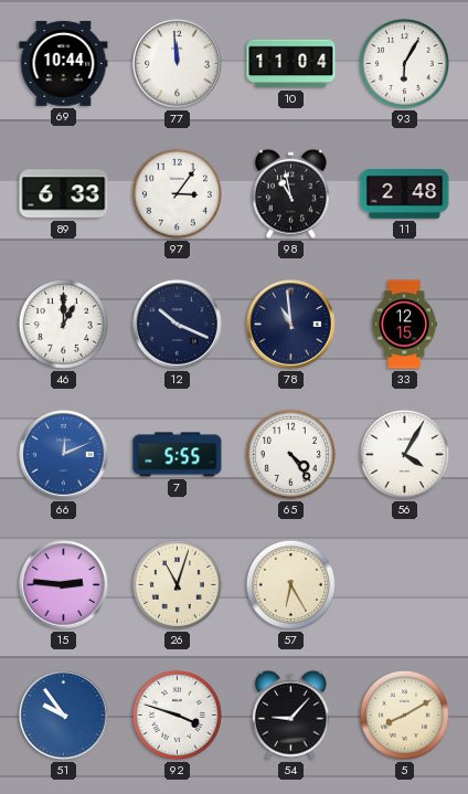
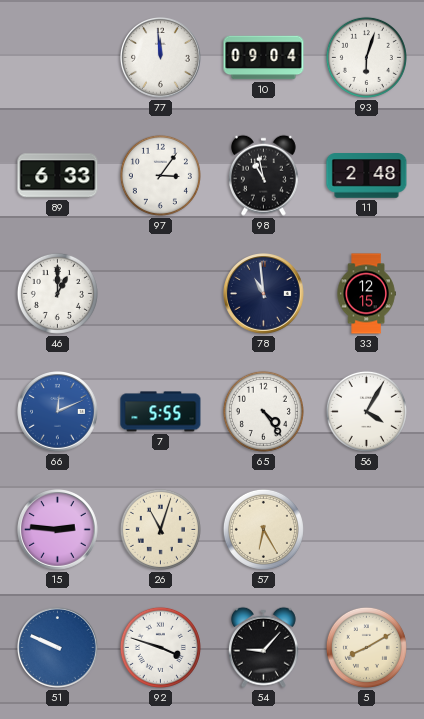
69: 10:44 -> none (64, 63)
10: 11:04 -> 09:04 (264, 58)
93: 6:05 -> 6:03 (366, 57)
12: 10:19 -> none (178, 325)
51: 9:54 -> 9:49 (58, 648)
